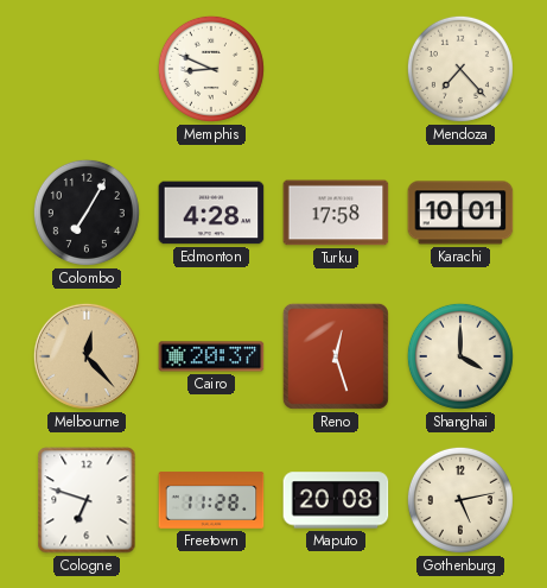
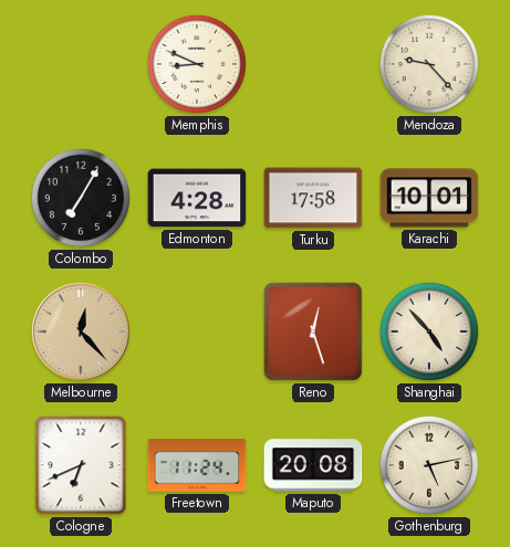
Mendoza: 7:23 -> 9:23 (429, 64)
Cairo: 20:37 -> none (211, 356)
Shanghai: 4:00 -> 4:53 (429, 332)
Cologne: 6:48 -> 6:41 (81, 465)
Freetown: 11:28 -> 11:24 (197, 465)
